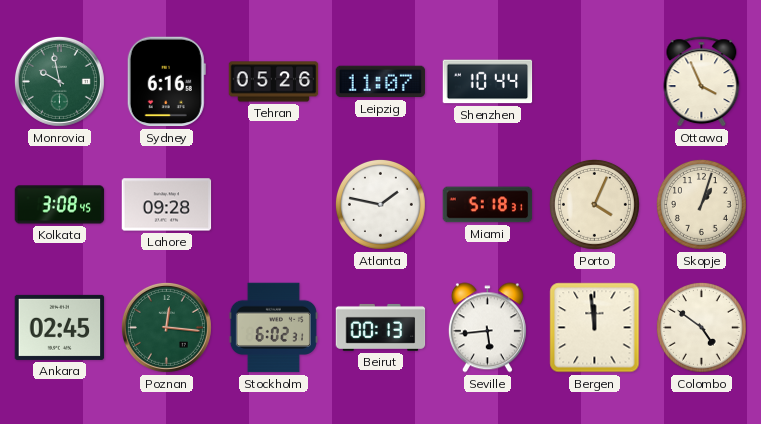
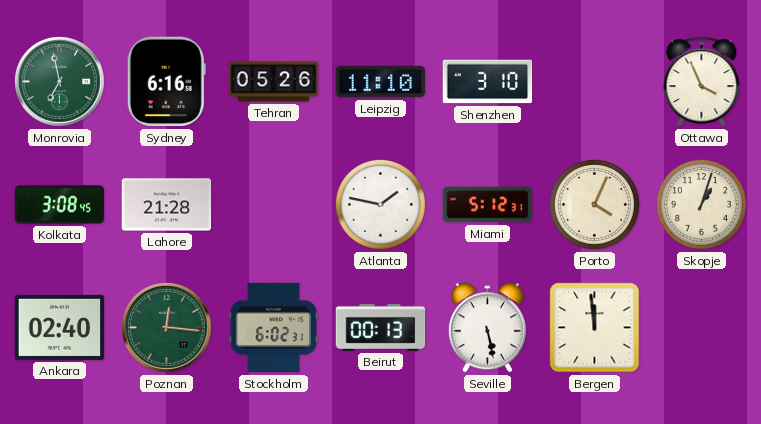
Monrovia: 9:58 -> 6:58 (59, 81)
Leipzig: 11:07 -> 11:10 (381, 82)
Shenzhen: 10:44 -> 3:10 (488, 82)
Lahore: 09:28 -> 21:28 (167, 205)
Miami: 5:18 -> 5:12 (488, 205)
Ankara: 02:45 -> 02:40 (60, 327)
Seville: 5:44 -> 5:28 (487, 328)
Colombo: 4:51 -> none (701, 327)
